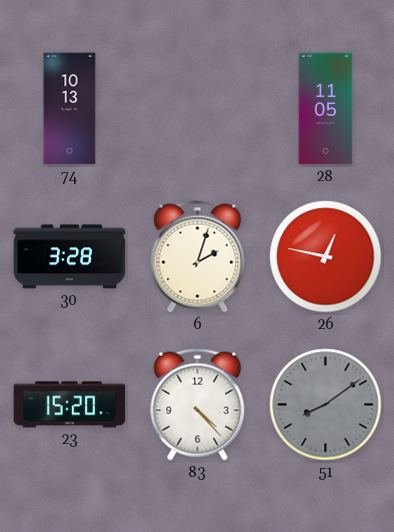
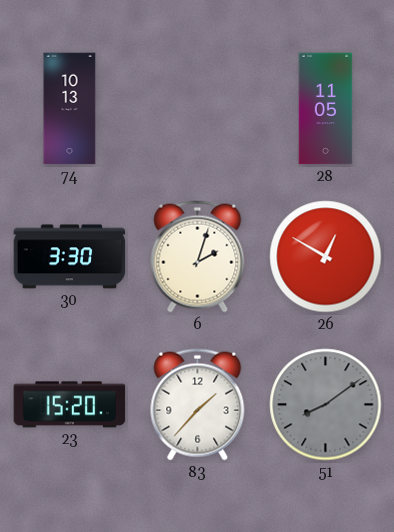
30: 3:28 -> 3:30 (70, 257)
26: 12:47 -> 12:50 (326, 257)
83: 4:23 -> 1:37 (198, 405)
